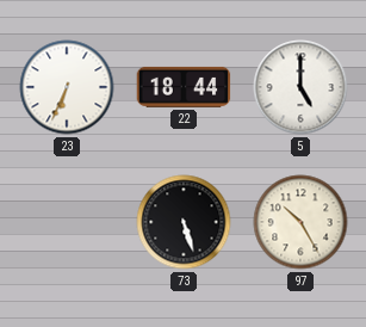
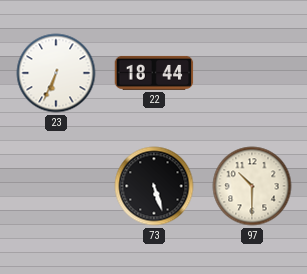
5: 5:00 -> none (300, 87)
97: 10:25 -> 10:30 (252, 186)
